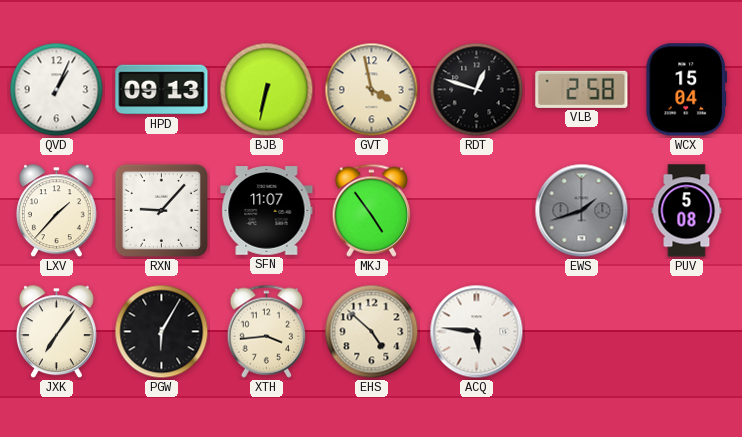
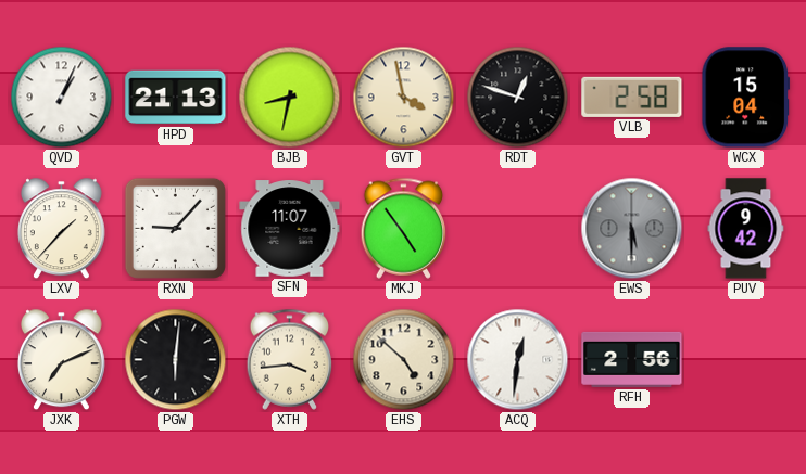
HPD: 09:13 -> 21:13 (176, 98)
BJB: 6:32 -> 8:32 (290, 98)
EWS: 1:42 -> 5:30 (632, 229)
PUV: 5:08 -> 9:42 (746, 229)
JXK: 7:06 -> 7:11 (61, 360)
PGW: 6:05 -> 6:01 (176, 360)
ACQ: 5:46 -> 12:31 (518, 360)
RFH: none -> 2:56 (632, 359)
